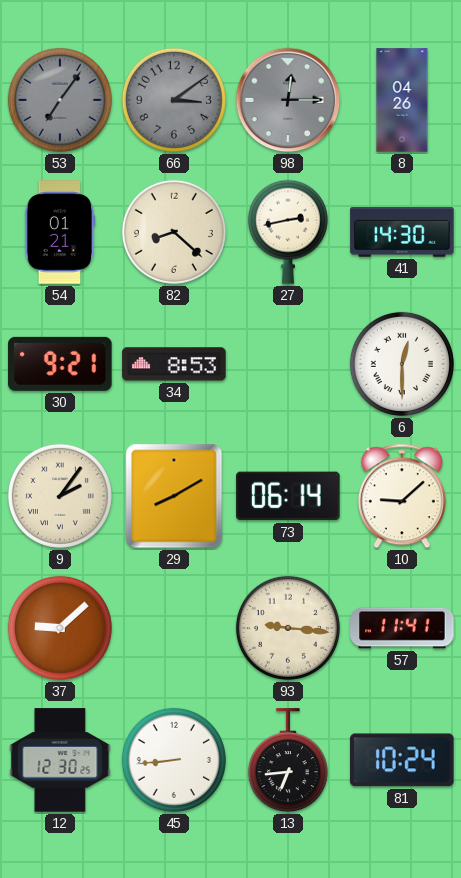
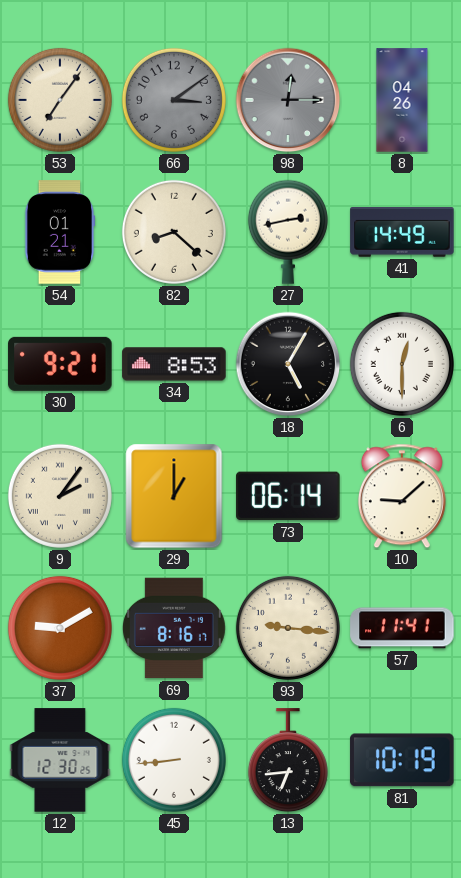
53 dial: grey -> cream (60, 100)
41: 14:30 -> 14:49 (402, 233)
18: none -> 5:05 (288, 364)
29: 8:10 -> 1:00 (174, 496)
37: 9:08 -> 9:10 (60, 628)
69: none -> 8:16 (174, 628)
81: 10:24 -> 10:19 (402, 760)
